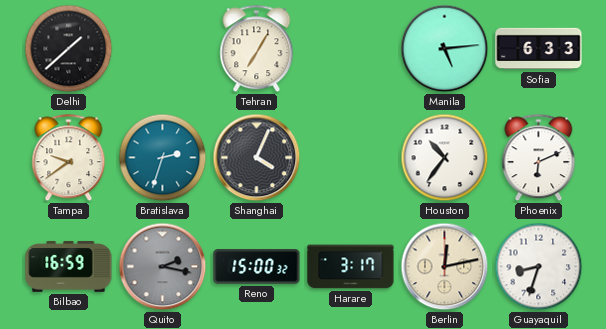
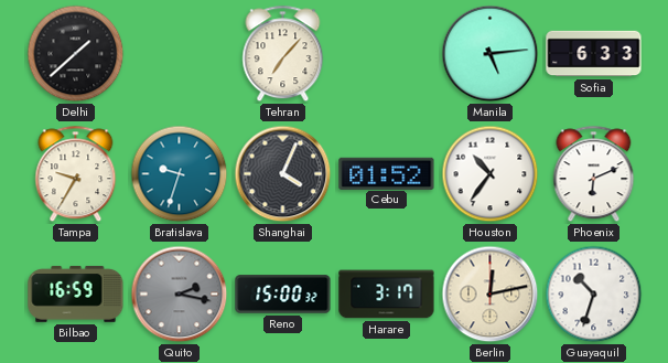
Tehran: 7:05 -> 7:07 (283, 54)
Tampa: 9:39 -> 9:35 (76, 174)
Bratislava: 2:33 -> 9:33 (180, 174)
Cebu: none -> 01:52 (387, 173)
Guayaquil: 8:33 -> 10:33 (594, 295)
